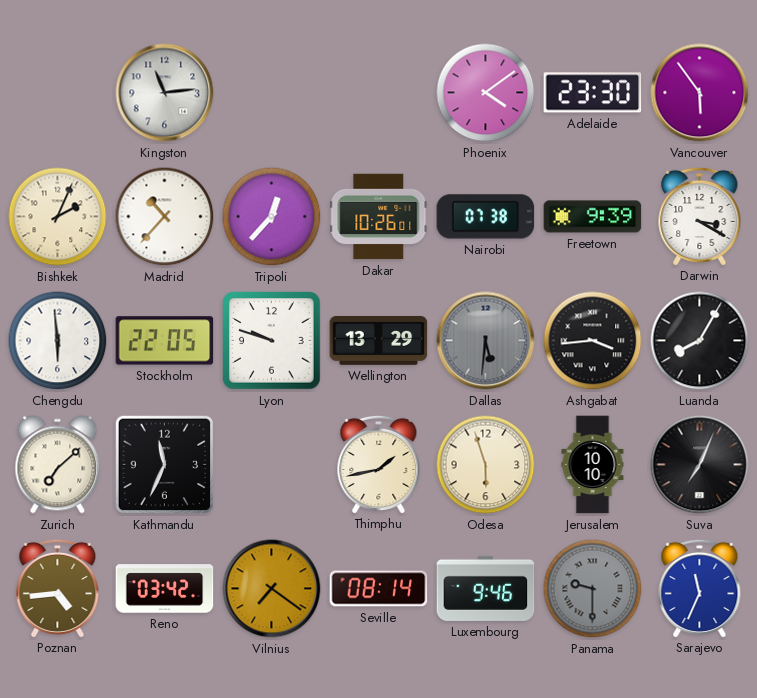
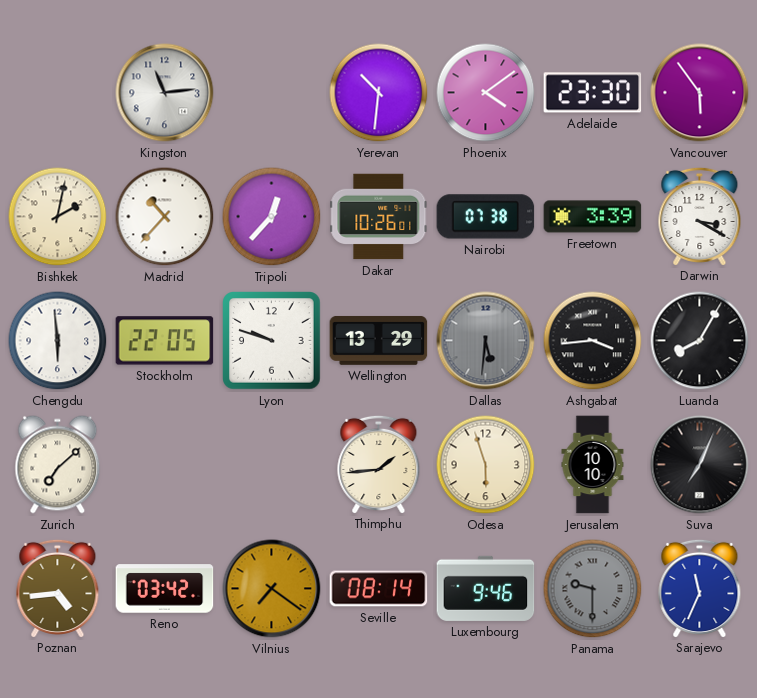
Yerevan: none -> 10:31 (379, 93)
Bishkek: 2:04 -> 2:02 (58, 217)
Freetown: 9:39 -> 3:39 (593, 217)
Kathmandu: 11:34 -> none (165, 465)
Thimphu: 1:43 -> 1:44 (379, 464)
